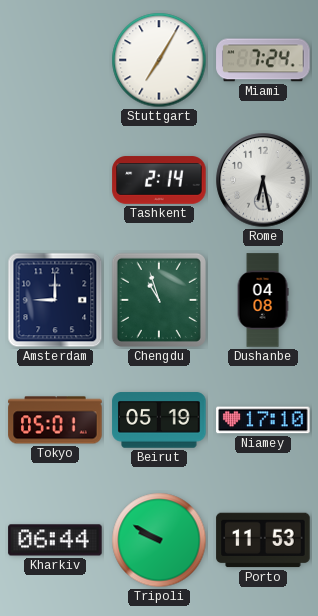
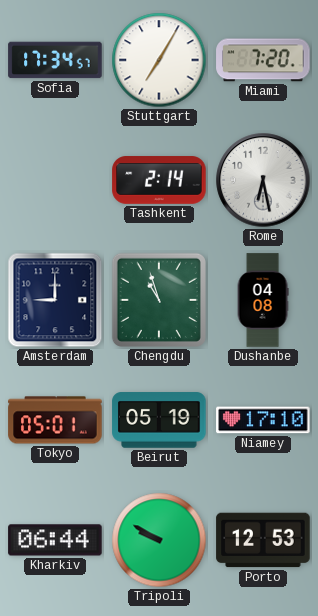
Sofia: none -> 17:34 (55, 60)
Miami: 7:24 -> 7:20 (263, 60)
Porto: 11:53 -> 12:53 (263, 540)
